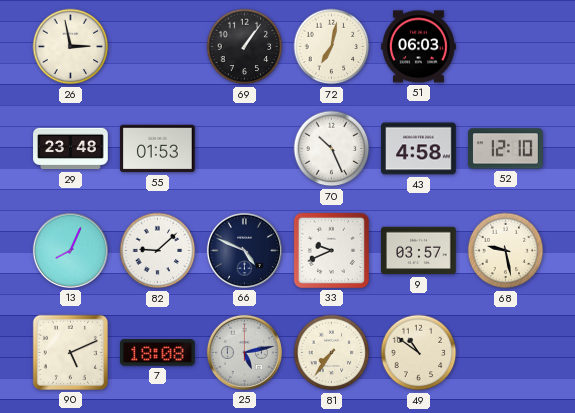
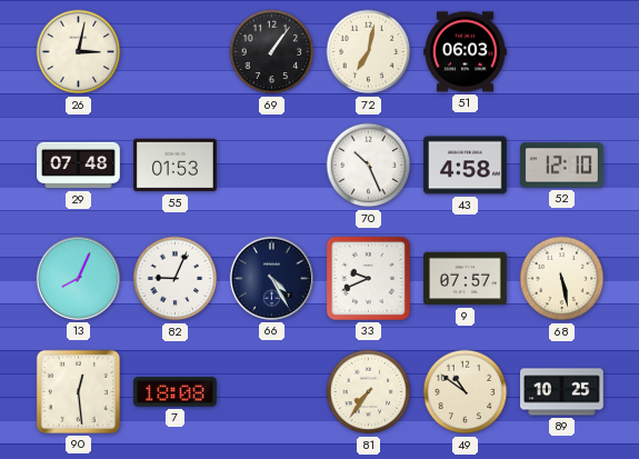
26: 2:58 -> 3:02 (79, 52)
29: 23:48 -> 07:48 (79, 166)
82: 9:08 -> 9:04 (176, 279)
66: 4:49 -> 4:25 (271, 278)
9: 03:57 -> 07:57 (466, 279)
68: 9:28 -> 5:28 (562, 279)
90: 5:11 -> 12:29 (78, 391)
25: 5:13 -> none (244, 352)
89: none -> 10:25 (562, 392)
